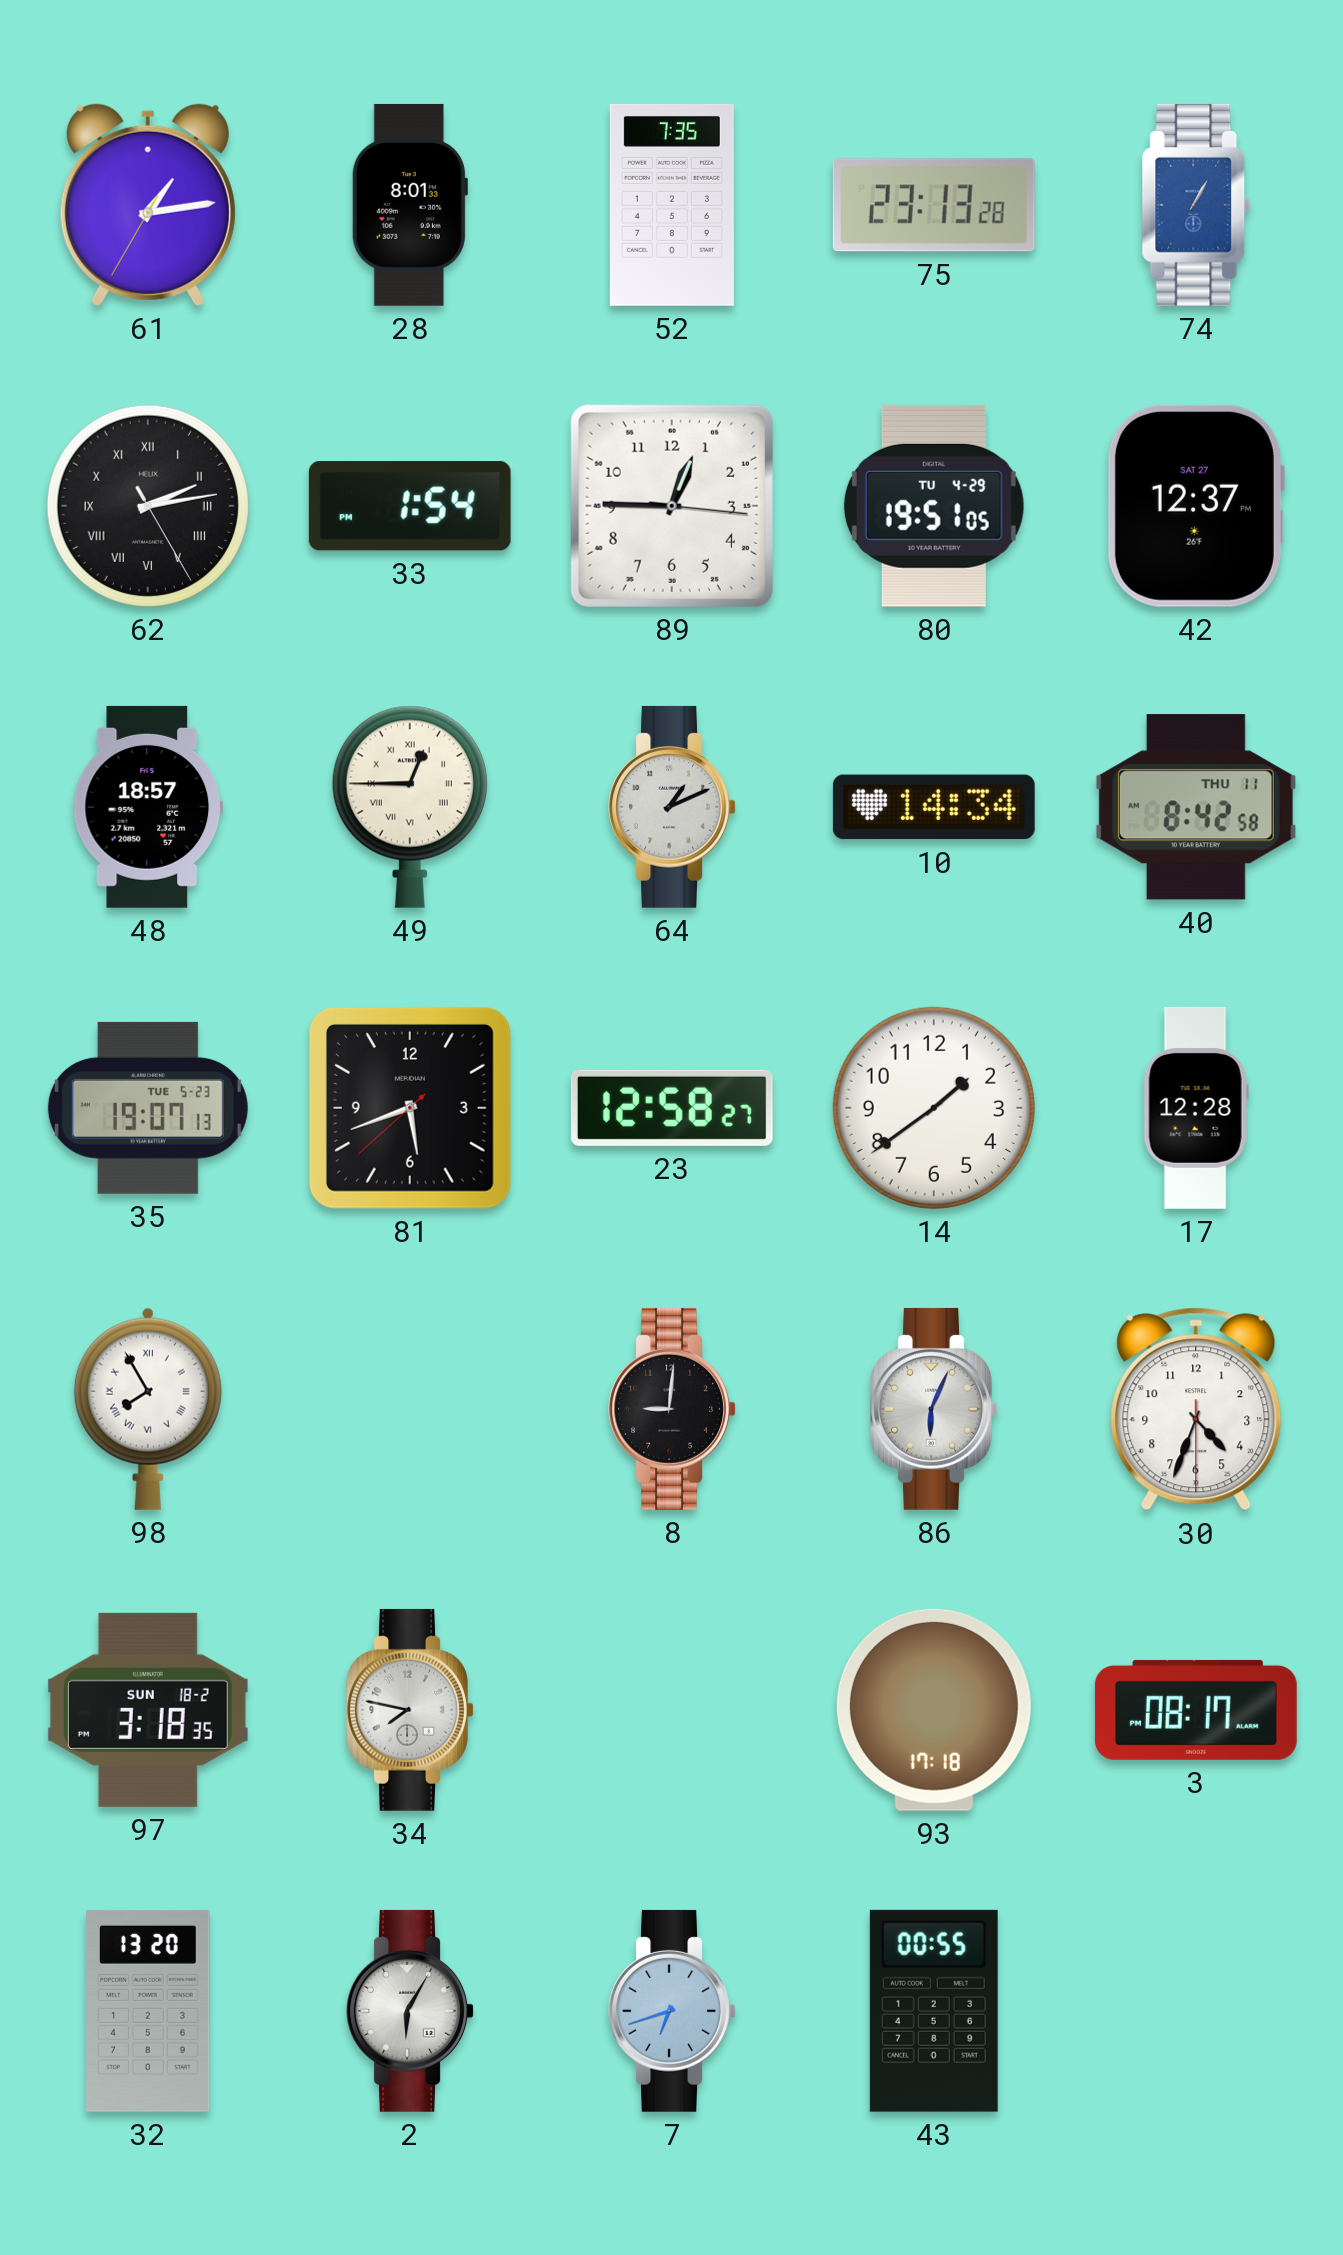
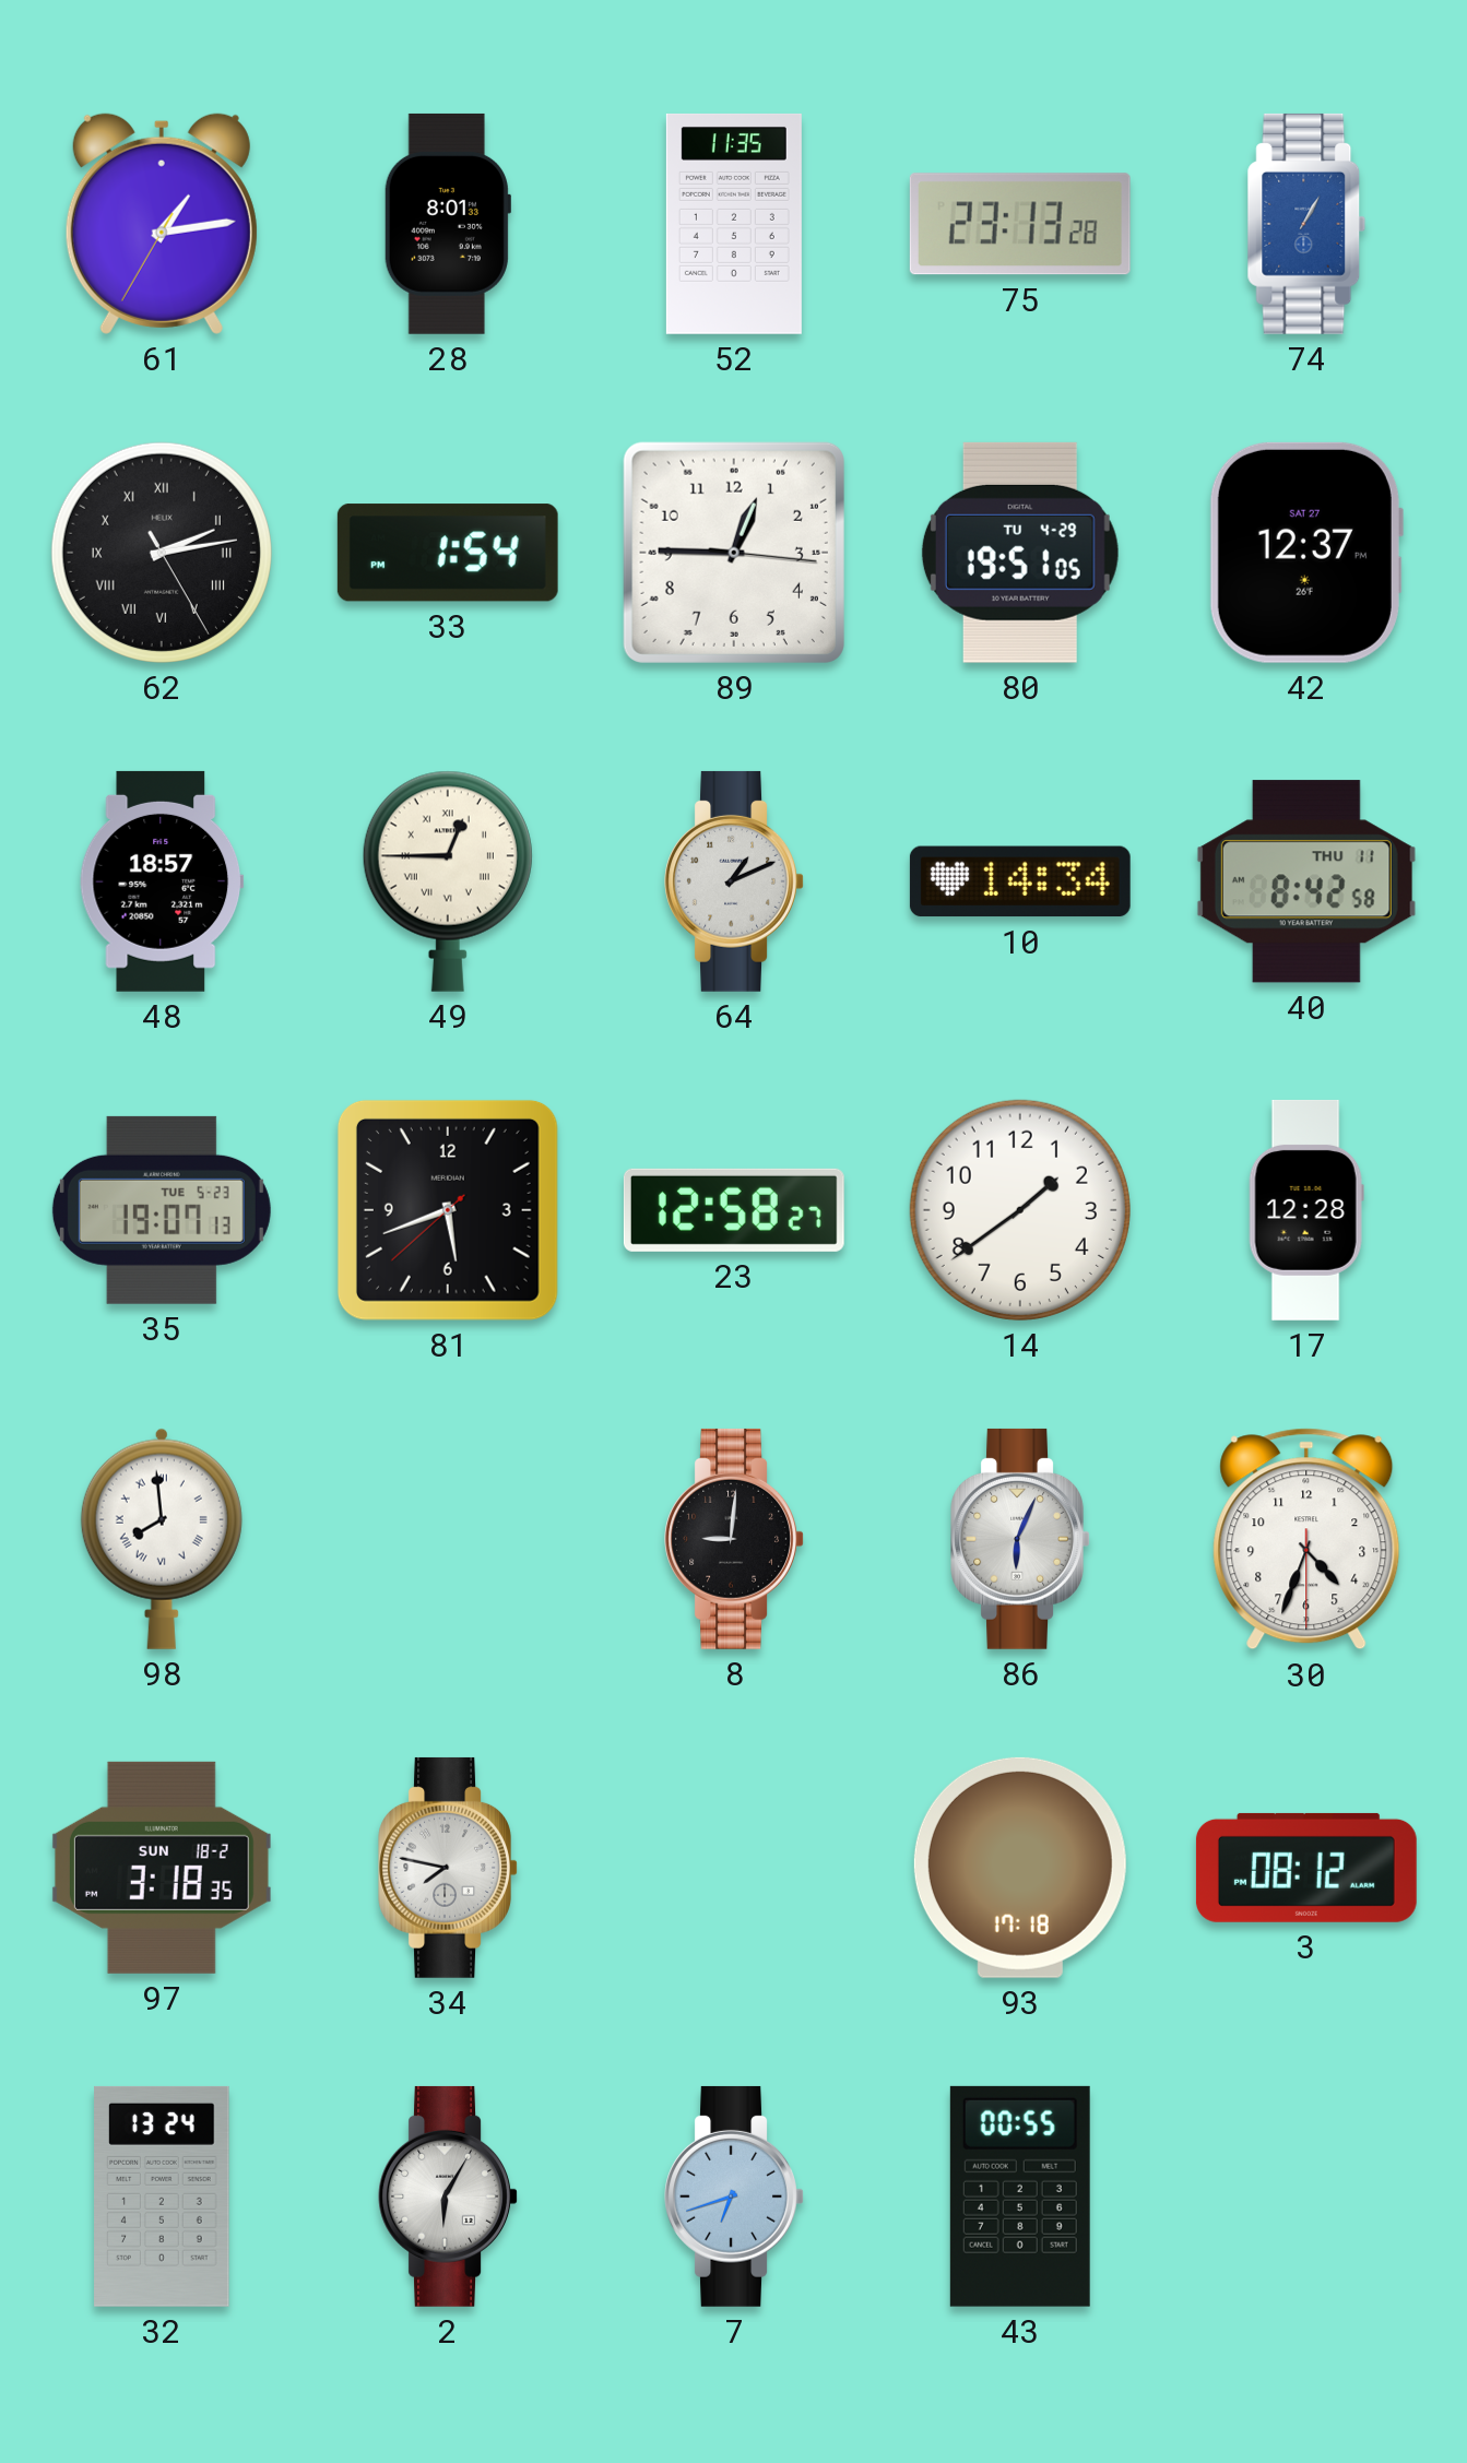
52: 7:35 -> 11:35 (734, 224)
98: 7:55 -> 7:59 (162, 1539)
3: 08:17 -> 08:12 (1306, 1868)
32: 13:20 -> 13:24 (162, 2196)
